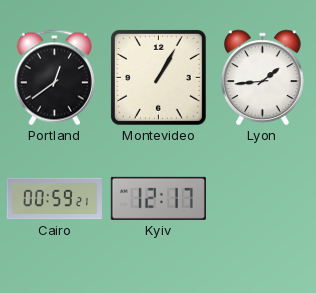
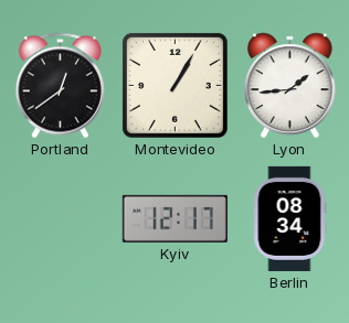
Cairo: 00:59 -> none (54, 199)
Berlin: none -> 08:34 (289, 218)
